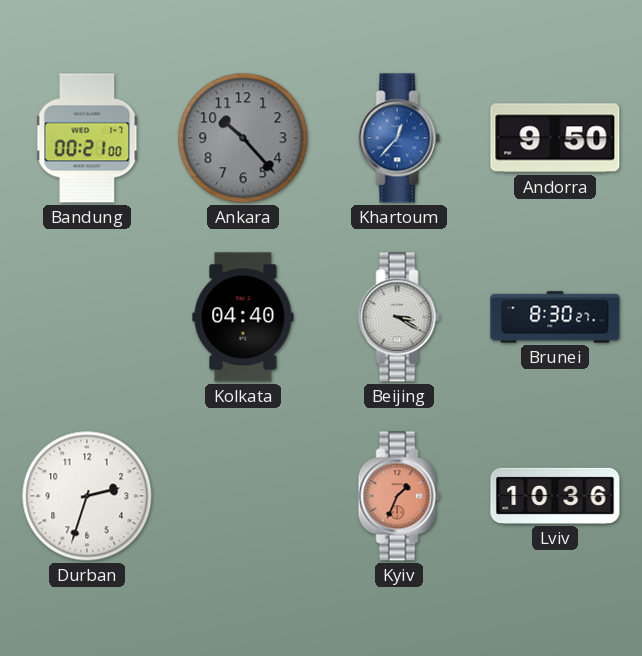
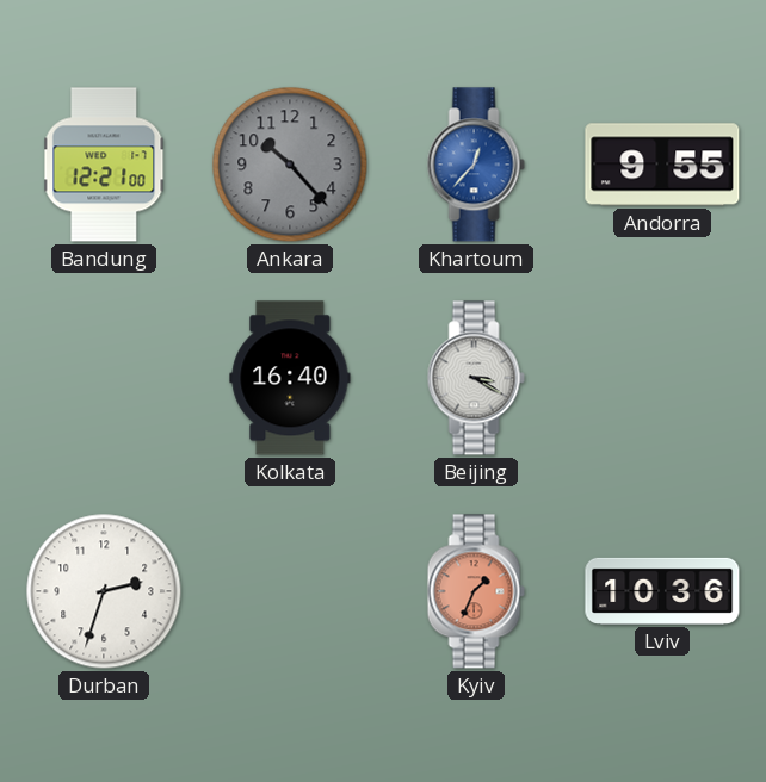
Bandung: 00:21 -> 12:21 (104, 165)
Andorra: 9:50 -> 9:55 (662, 165)
Kolkata: 04:40 -> 16:40 (290, 378)
Brunei: 8:30 -> none (555, 317)
